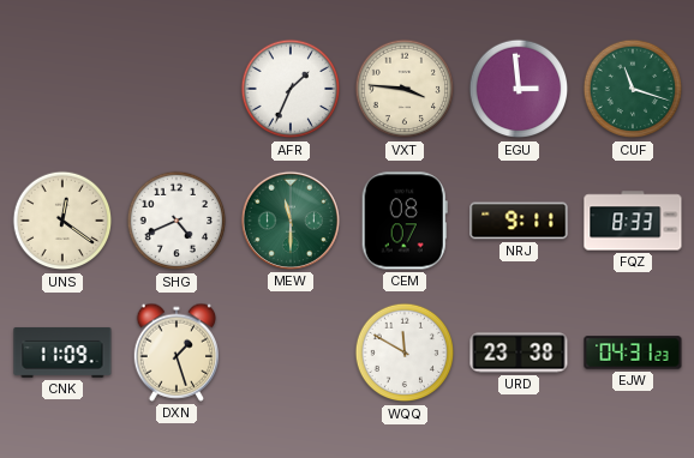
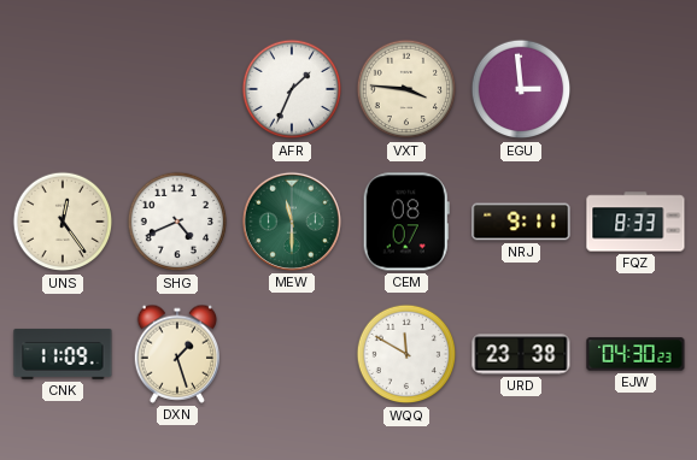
CUF: 11:18 -> none (633, 89)
UNS: 12:21 -> 12:24 (63, 222)
EJW: 04:31 -> 04:30 (635, 354)
